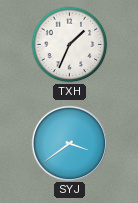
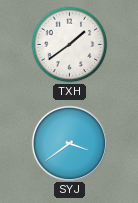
TXH: 1:34 -> 1:39 (70, 45)
